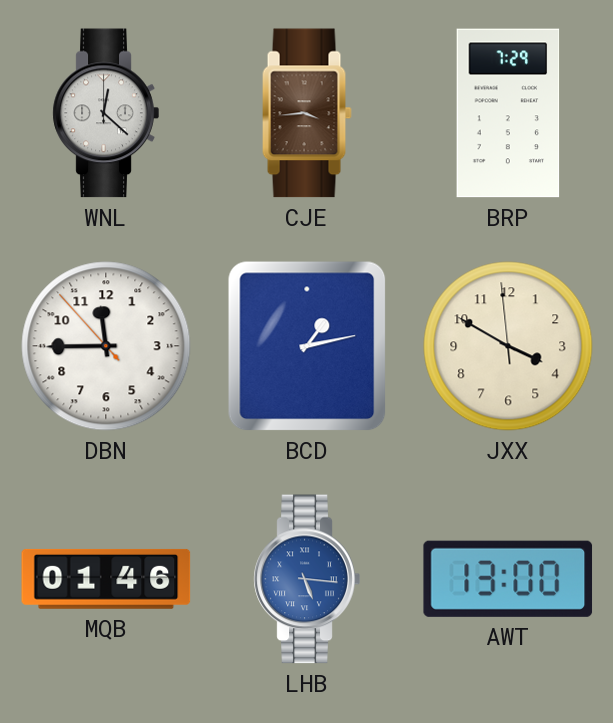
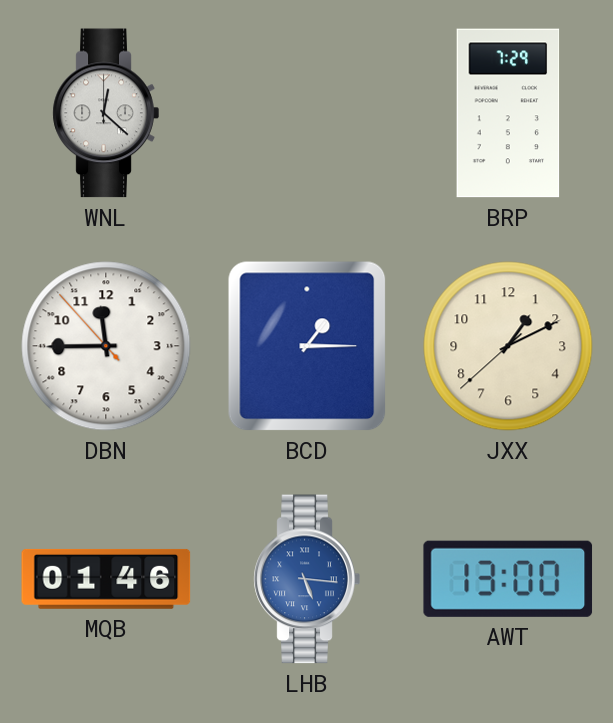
CJE: 3:44 -> none (307, 113)
BCD: 1:13 -> 1:15 (307, 346)
JXX: 3:49 -> 1:10 (508, 346)
